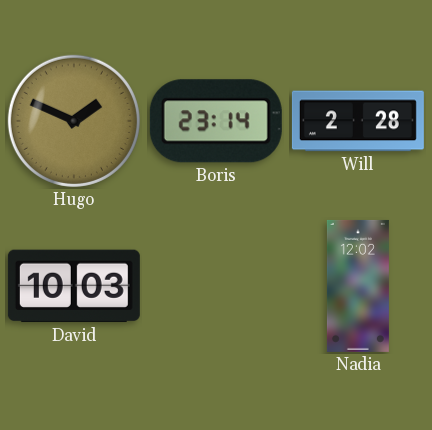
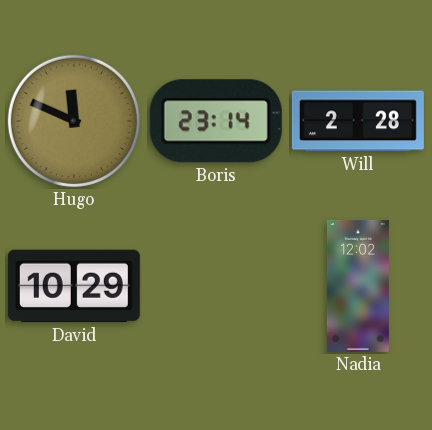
Hugo: 1:49 -> 11:49 (74, 121)
David: 10:03 -> 10:29 (74, 286)
